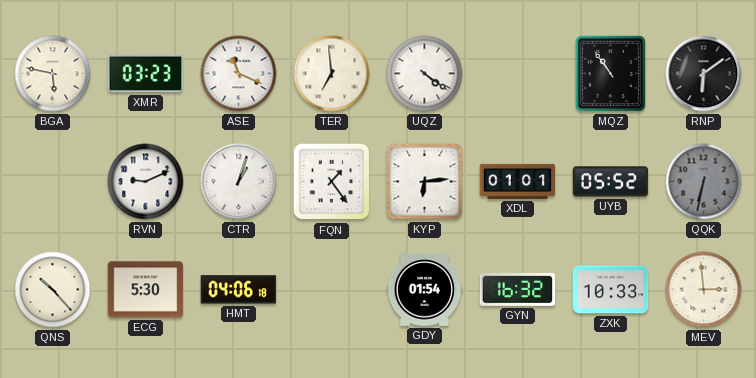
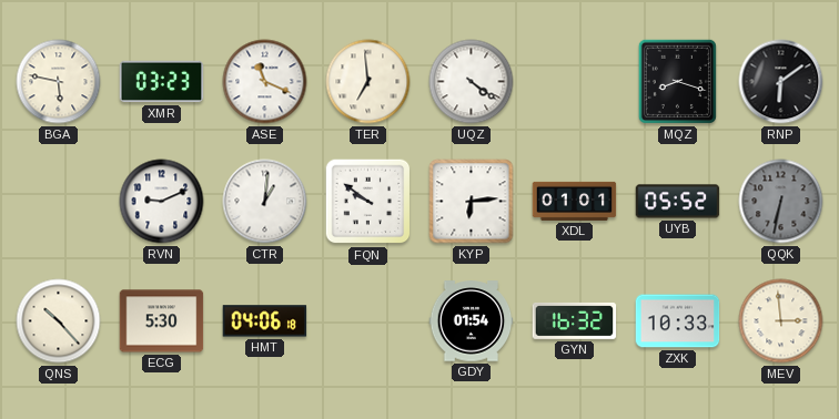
MQZ: 10:54 -> 8:18 (677, 81)
CTR: 1:03 -> 1:01 (265, 202)
FQN: 1:24 -> 9:51 (368, 202)
